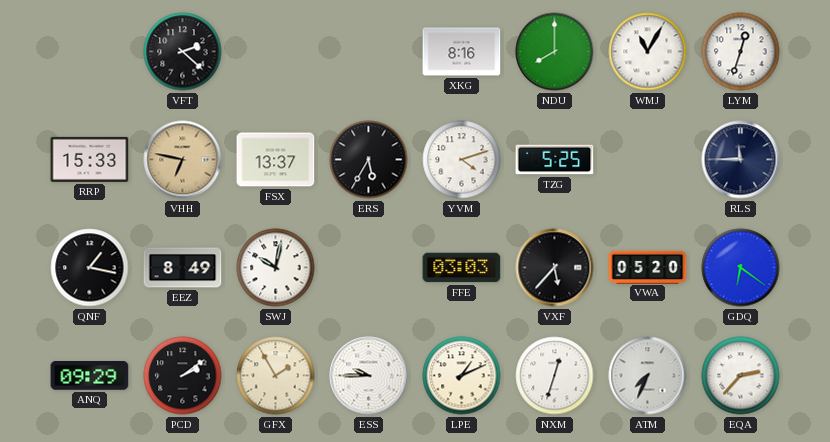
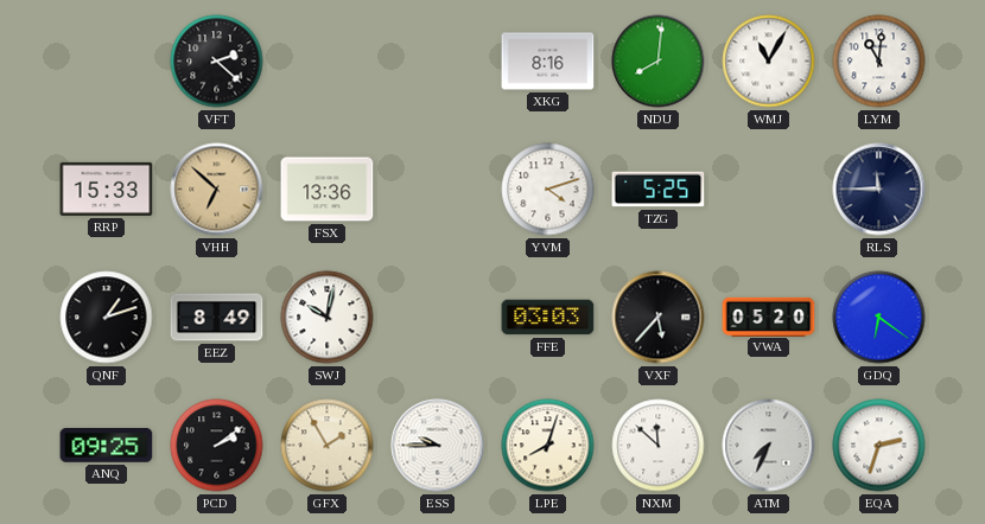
NDU: 8:00 -> 8:01 (659, 62)
LYM: 12:33 -> 11:01 (879, 62)
VHH: 6:47 -> 6:52 (217, 190)
FSX: 13:37 -> 13:36 (328, 190)
ERS: 5:35 -> none (369, 160)
QNF: 1:17 -> 1:12 (107, 318)
ANQ: 09:29 -> 09:25 (107, 446)
LPE: 1:11 -> 8:03 (548, 446)
NXM: 12:33 -> 11:52 (659, 446)
EQA: 2:37 -> 2:33 (879, 446)
